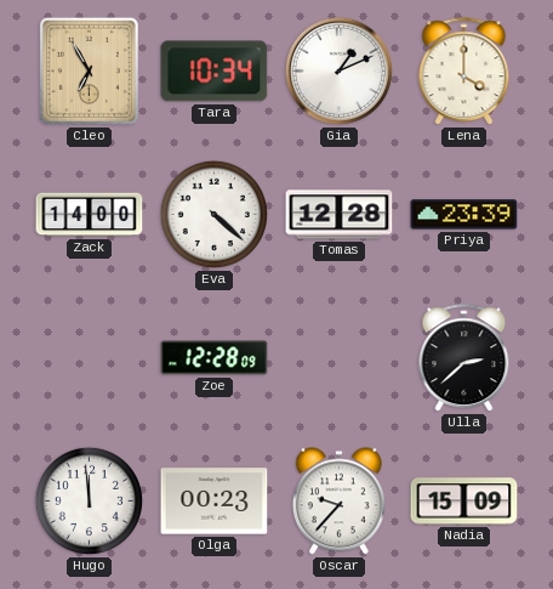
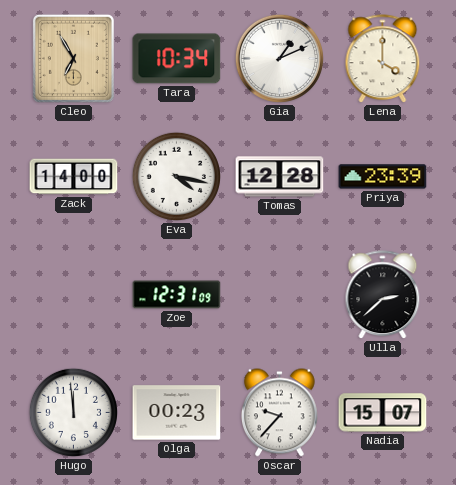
Eva: 4:22 -> 4:17 (176, 176)
Zoe: 12:28 -> 12:31 (177, 295)
Nadia: 15:09 -> 15:07 (383, 413)
